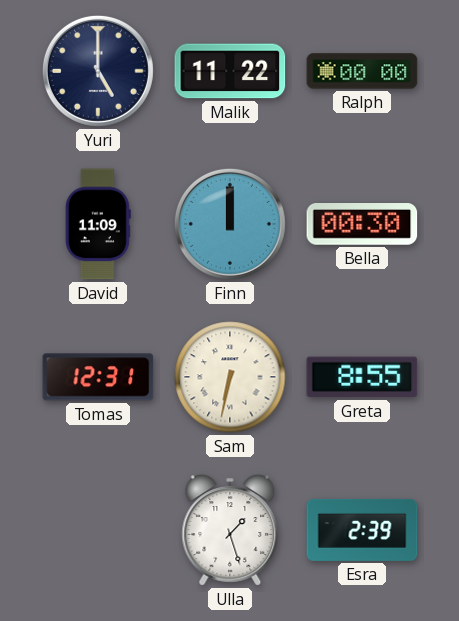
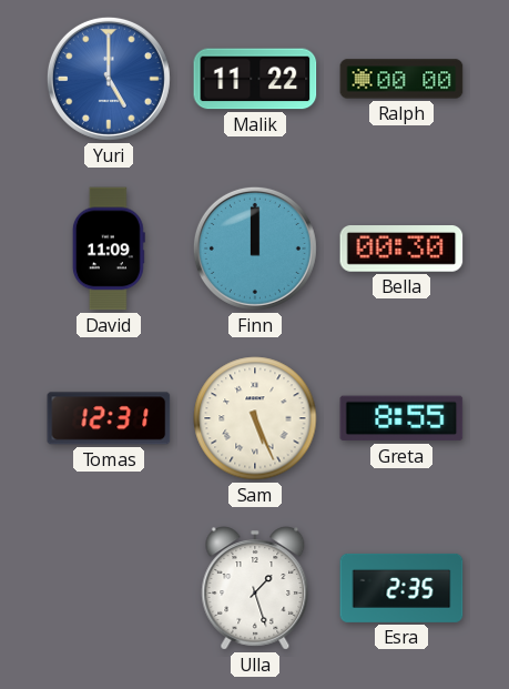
Yuri dial: navy -> blue (109, 79)
Sam: 6:32 -> 5:26 (255, 418)
Esra: 2:39 -> 2:35 (401, 588)
